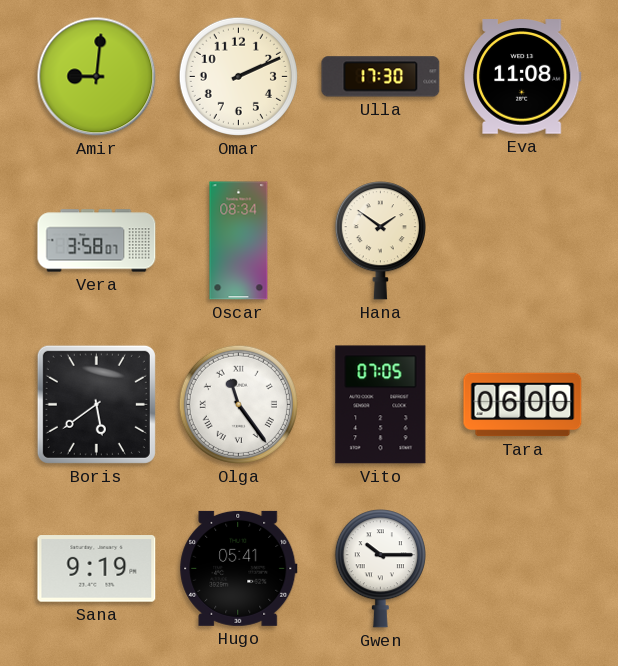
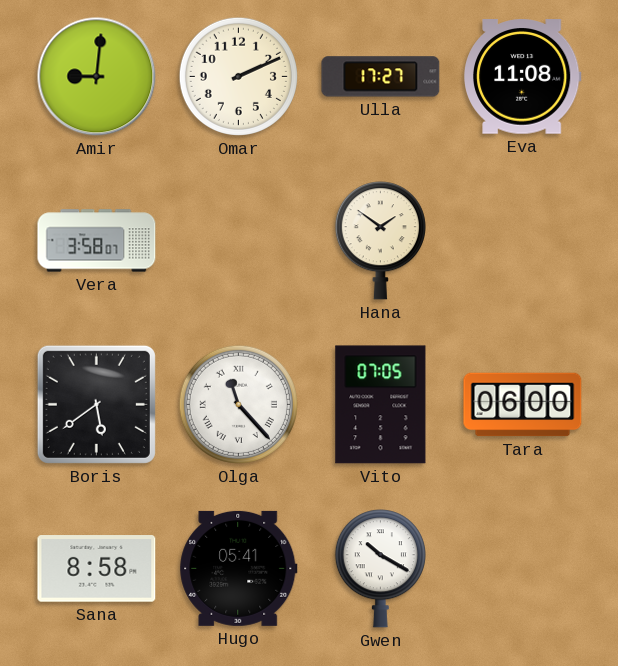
Ulla: 17:30 -> 17:27 (381, 77)
Oscar: 08:34 -> none (239, 241)
Olga: 11:24 -> 11:23 (238, 404)
Sana: 9:19 -> 8:58 (97, 569)
Gwen: 10:15 -> 10:20 (380, 569)
